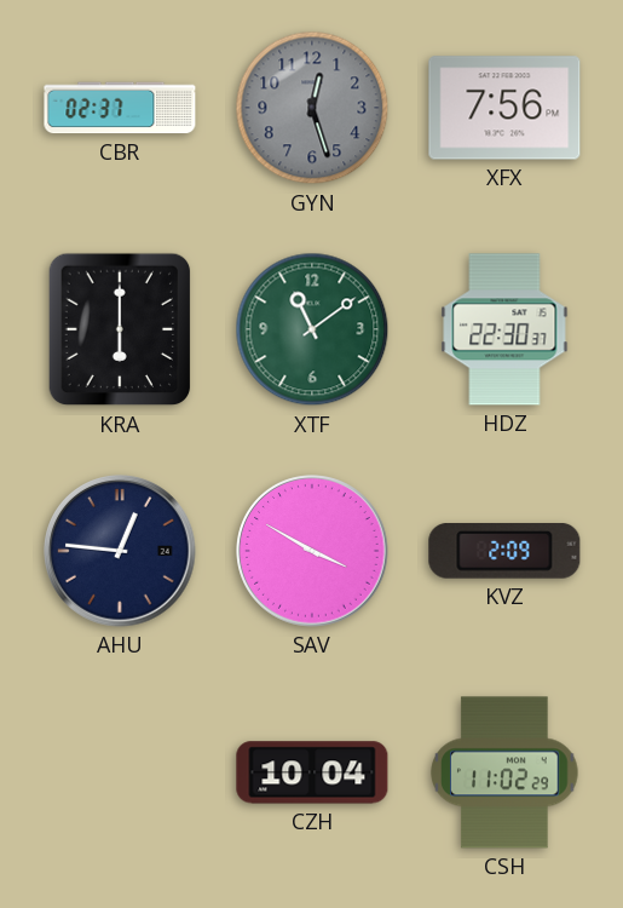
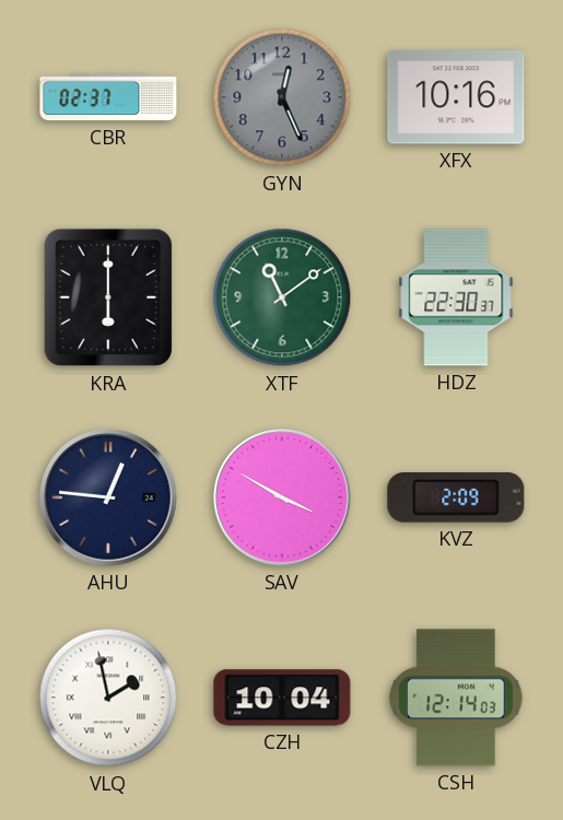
GYN: 12:27 -> 12:26 (282, 97)
XFX: 7:56 -> 10:16 (456, 97)
VLQ: none -> 1:58 (108, 698)
CSH: 11:02 -> 12:14 (456, 698)
